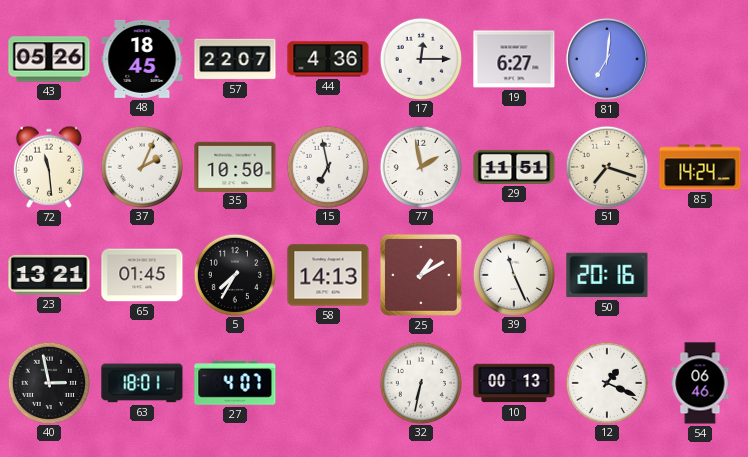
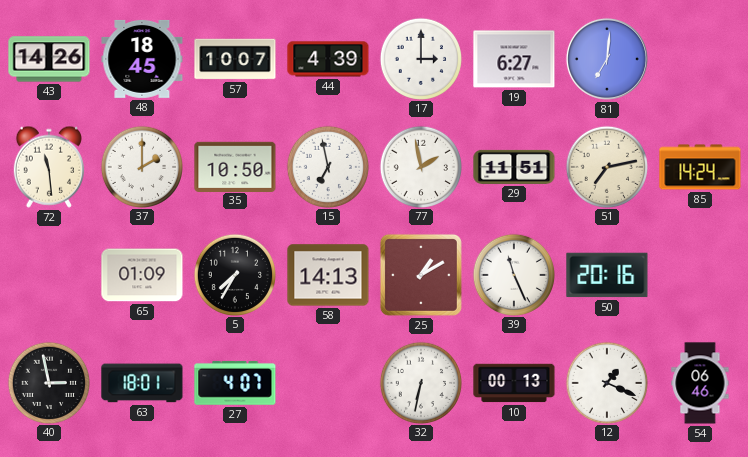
43: 05:26 -> 14:26 (49, 59)
57: 22:07 -> 10:07 (235, 59)
44: 4:36 -> 4:39 (328, 59)
17: 12:15 -> 3:00 (420, 58)
37: 2:04 -> 2:00 (141, 166)
51: 7:18 -> 7:13 (606, 166)
23: 13:21 -> none (49, 275)
65: 01:45 -> 01:09 (142, 275)
